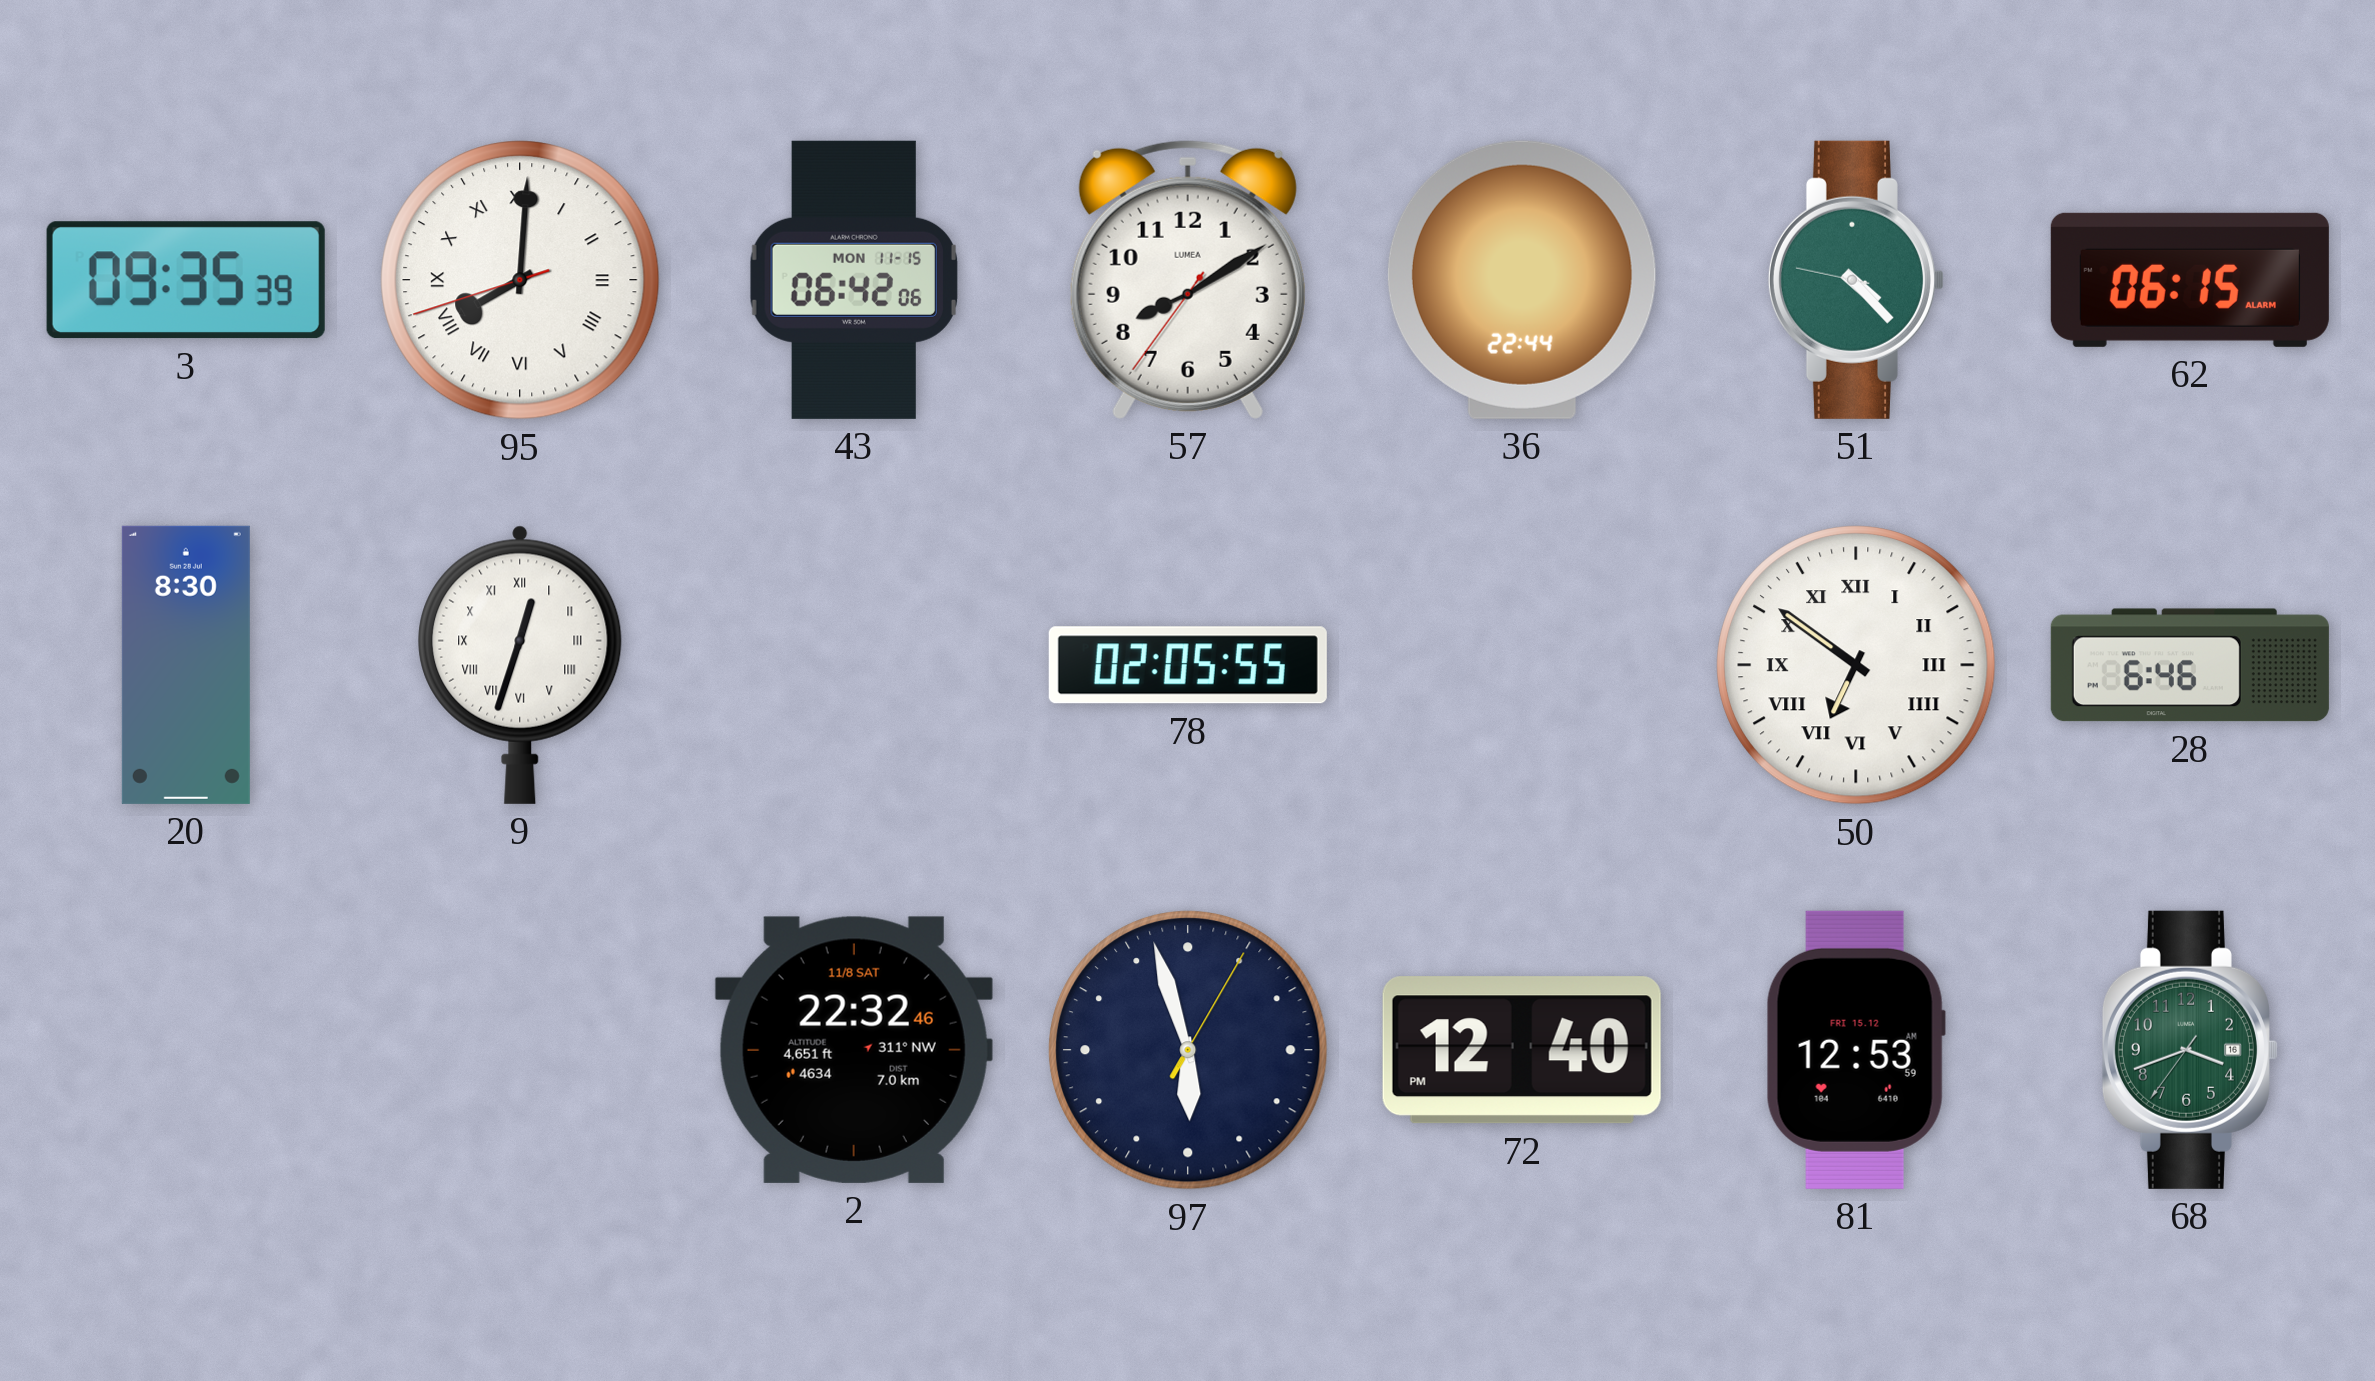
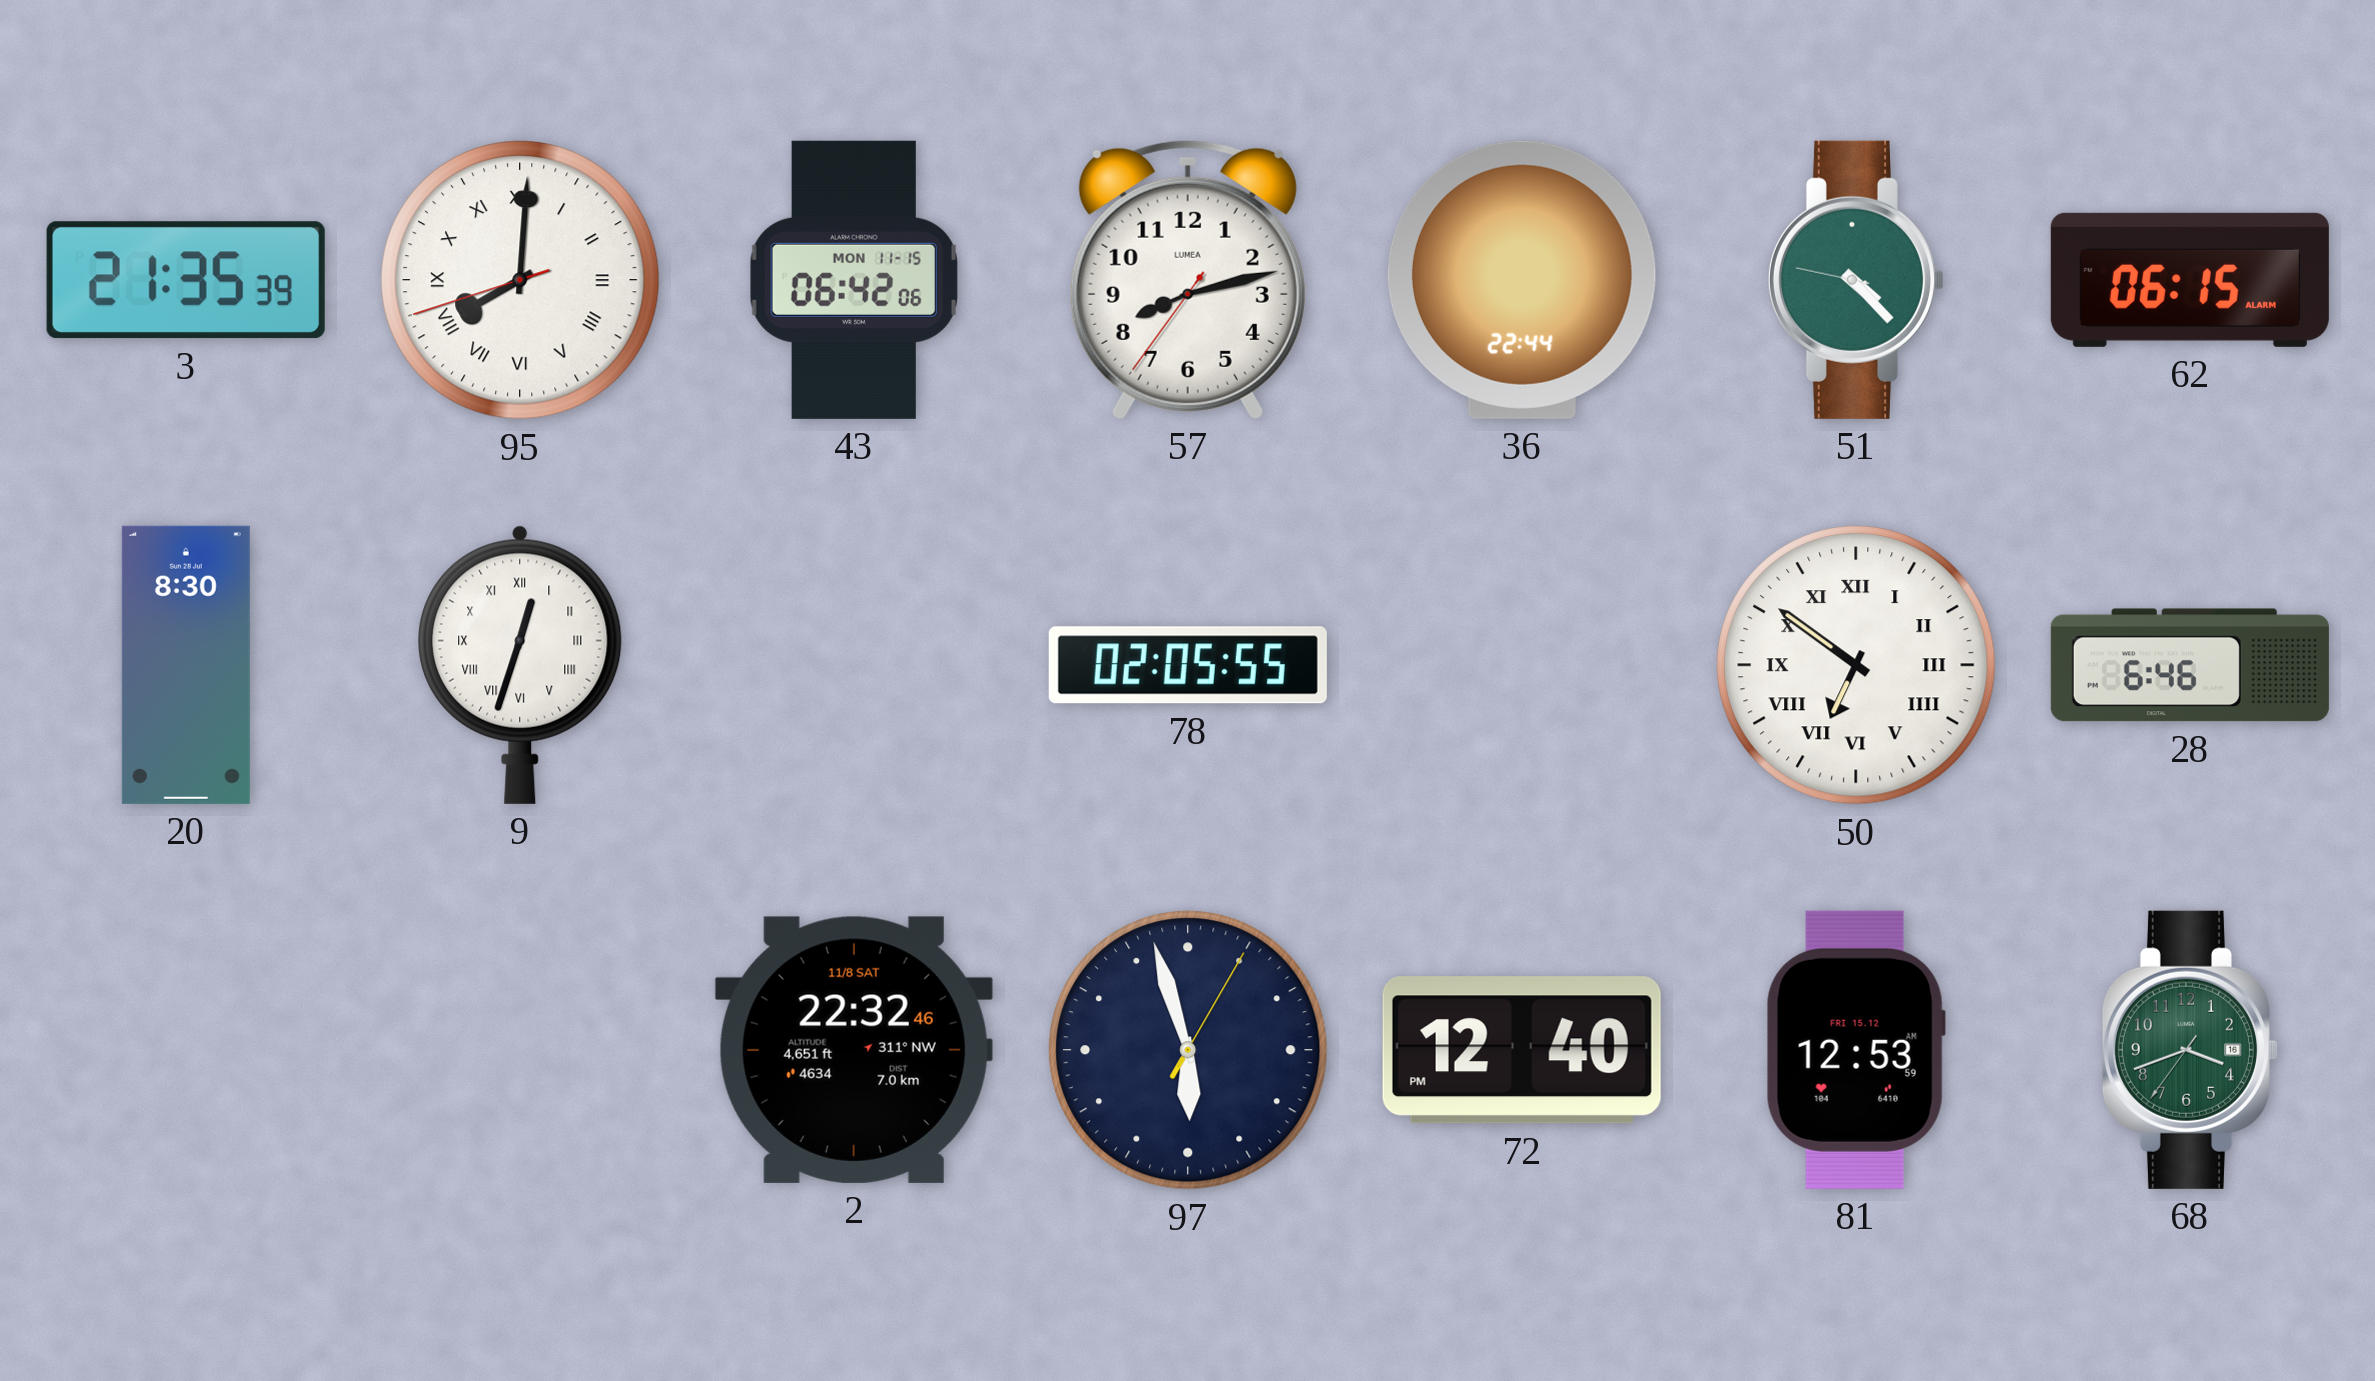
3: 09:35 -> 21:35 (186, 280)
57: 8:09 -> 8:12 (1188, 279)
